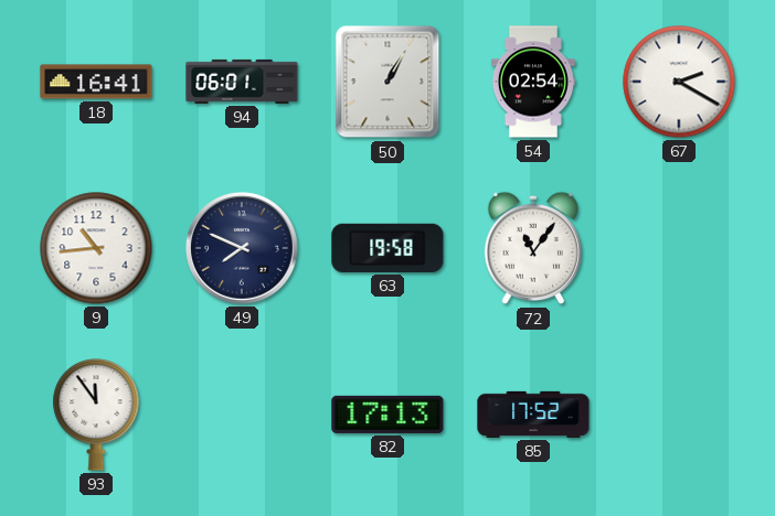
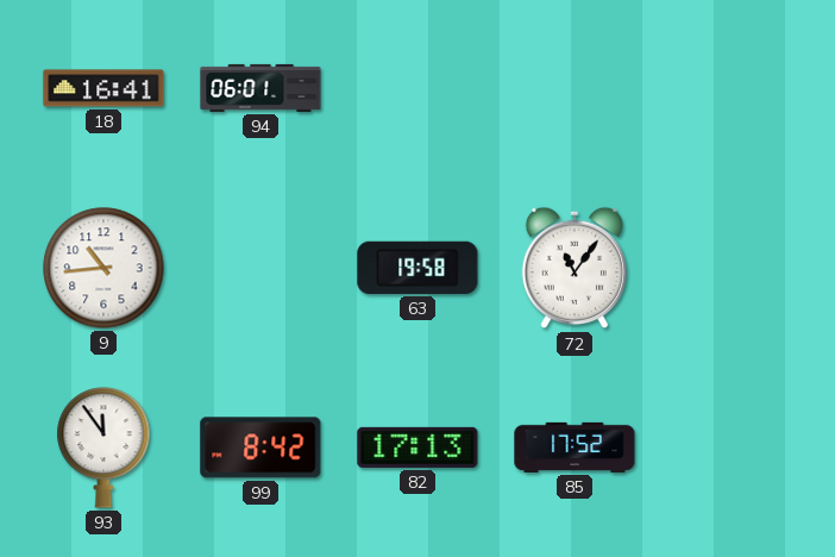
50: 1:05 -> none (387, 82)
54: 02:54 -> none (533, 82)
67: 2:20 -> none (679, 82)
49: 7:49 -> none (242, 248)
99: none -> 8:42 (260, 448)
